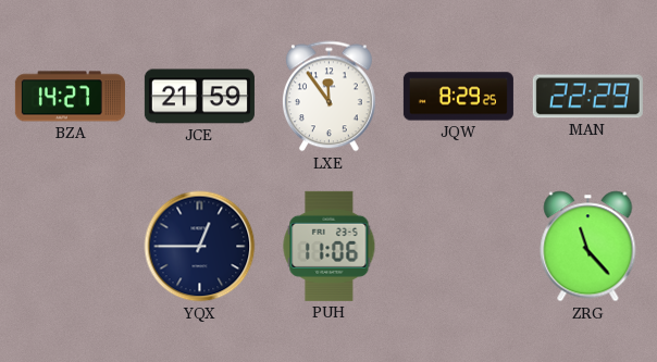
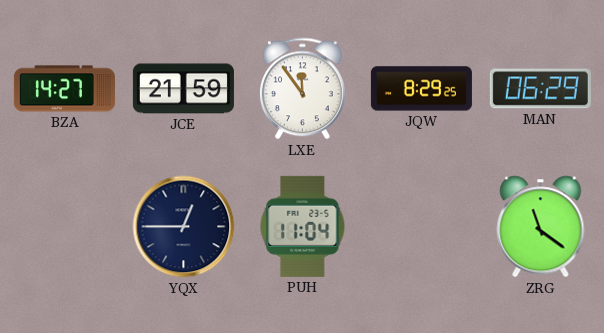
MAN: 22:29 -> 06:29 (540, 89)
PUH: 11:06 -> 11:04 (303, 226)
ZRG: 11:23 -> 11:21 (541, 227)
